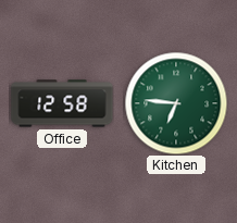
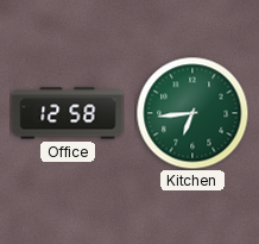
Kitchen: 6:46 -> 6:44 (192, 113)
